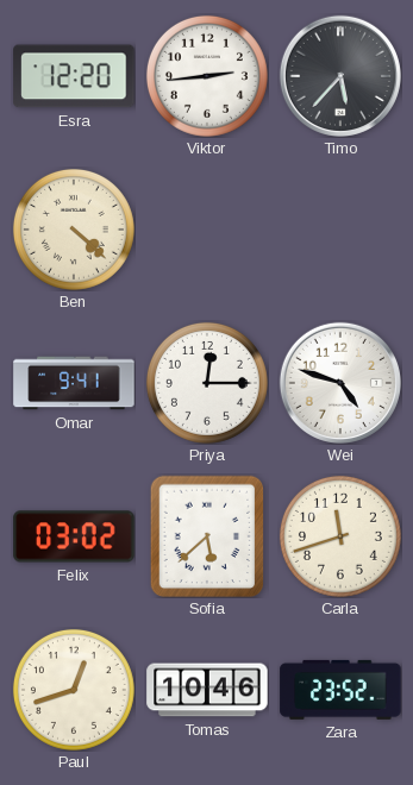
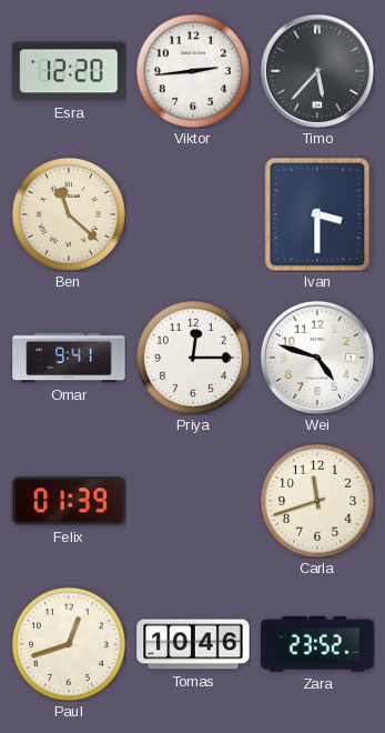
Ben: 4:22 -> 11:22 (69, 214)
Ivan: none -> 3:30 (317, 214)
Felix: 03:02 -> 01:39 (69, 501)
Sofia: 5:38 -> none (207, 536)
